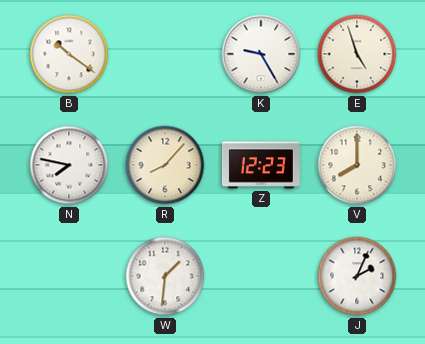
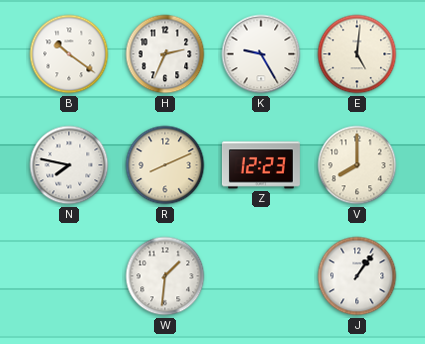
H: none -> 2:34 (165, 54)
E: 4:57 -> 5:01 (357, 54)
R: 8:07 -> 8:11 (165, 165)
J: 2:04 -> 1:06 (357, 276)
